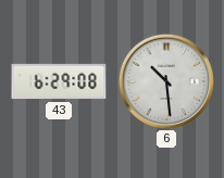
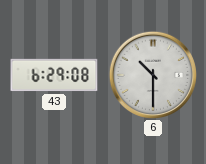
6: 10:29 -> 10:30 (152, 74)
